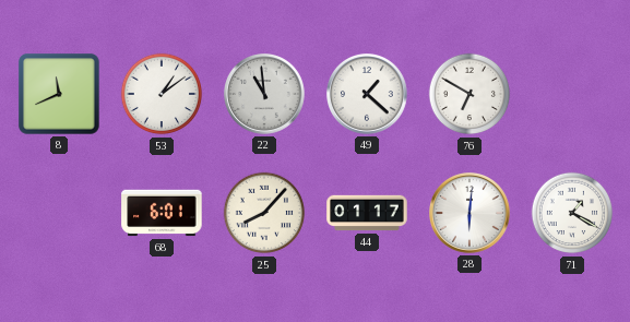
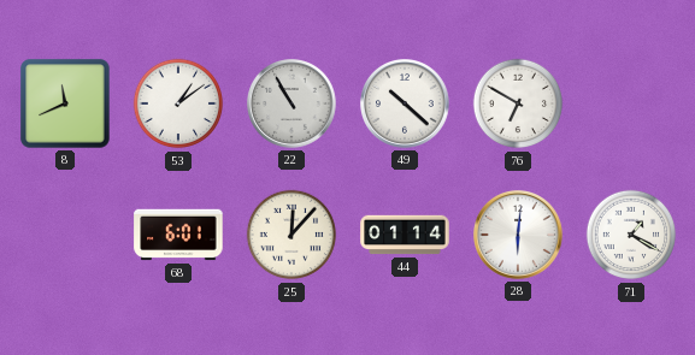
22: 10:59 -> 10:55 (293, 105)
49: 1:22 -> 10:22 (406, 105)
25: 8:07 -> 12:07 (291, 235)
44: 01:17 -> 01:14 (405, 235)
